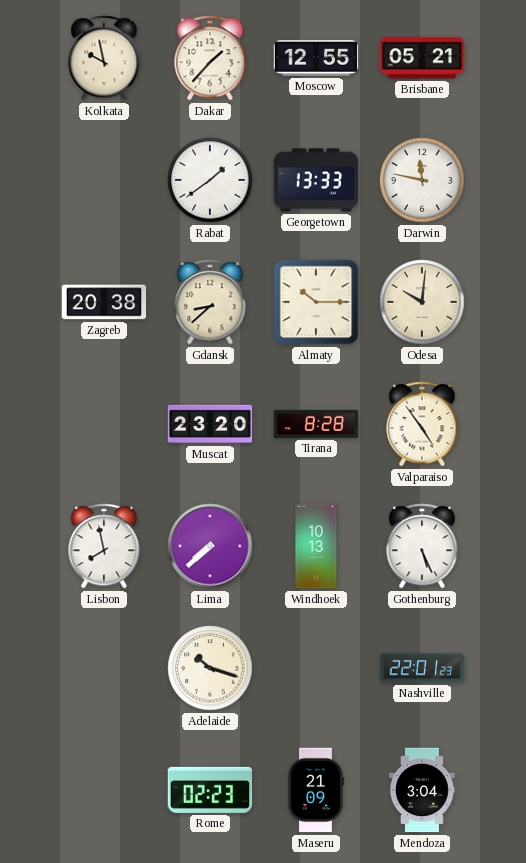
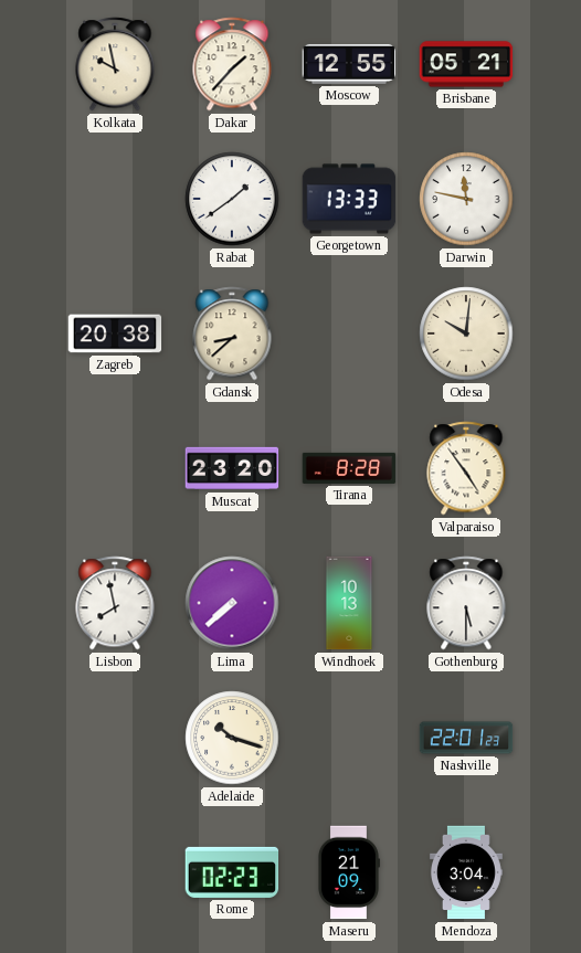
Almaty: 10:15 -> none (316, 302)
Gothenburg: 5:26 -> 5:30 (466, 603)
